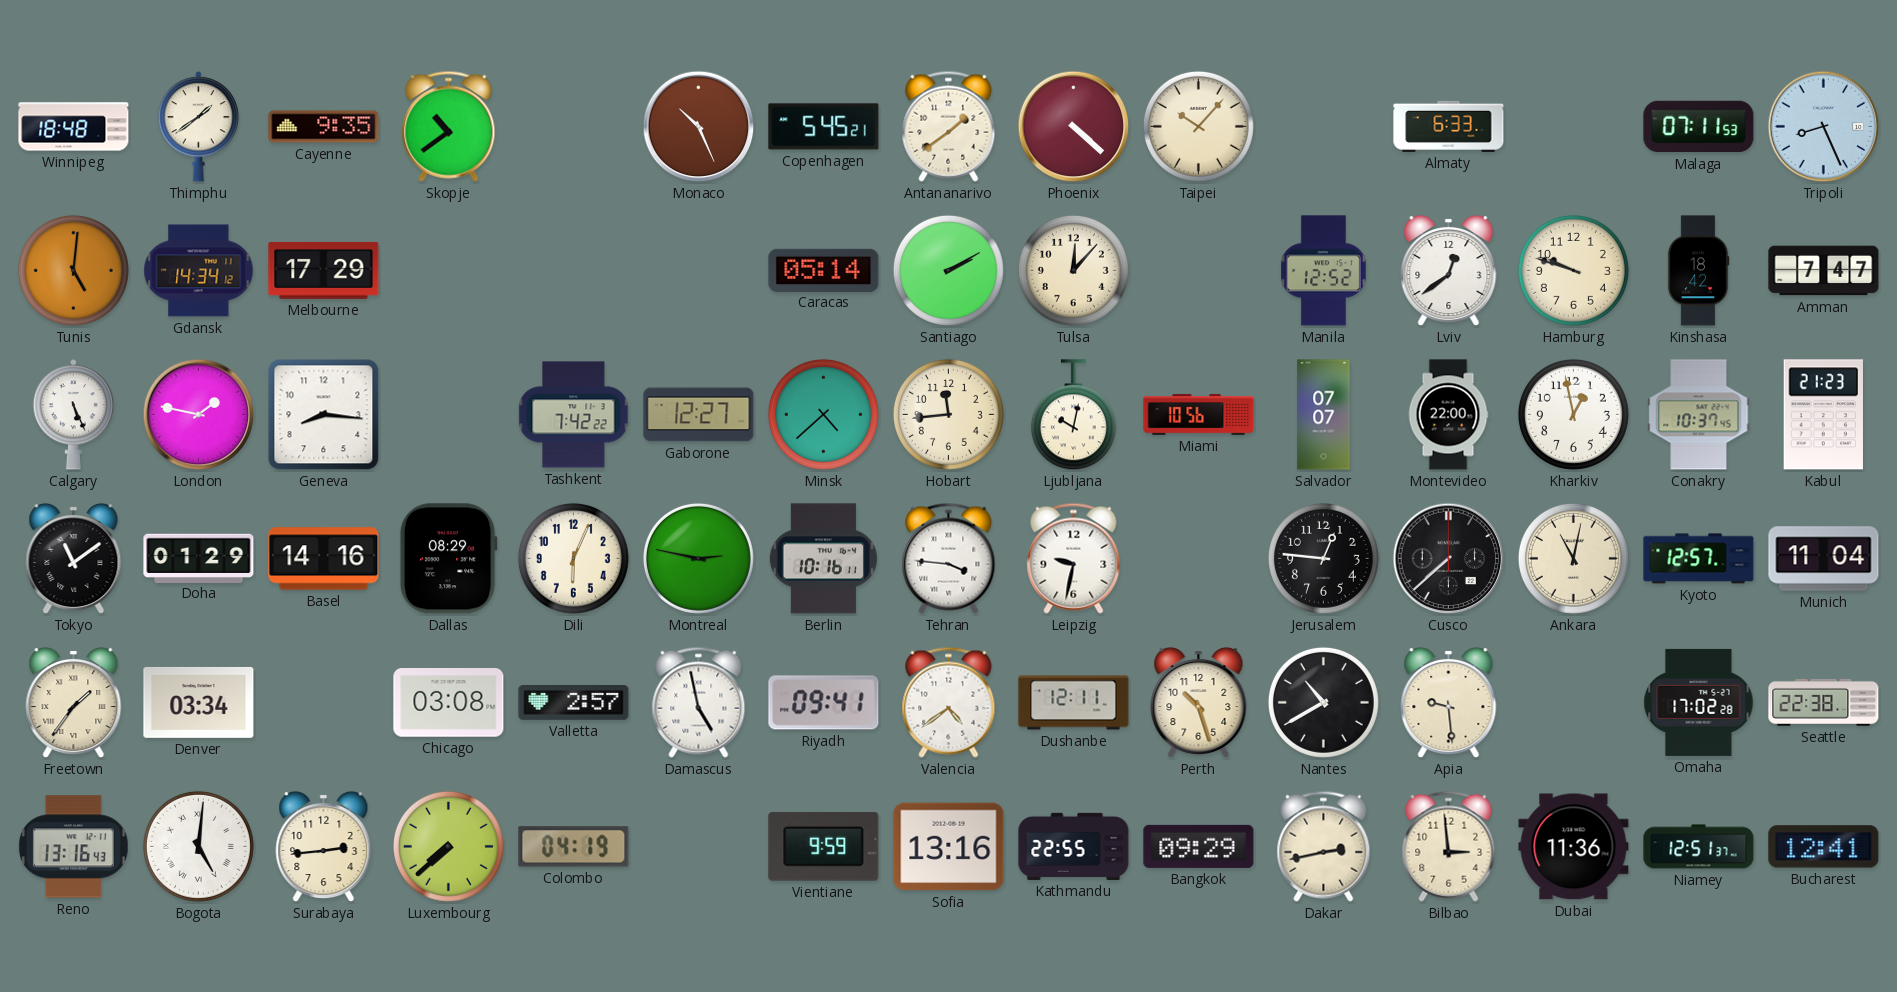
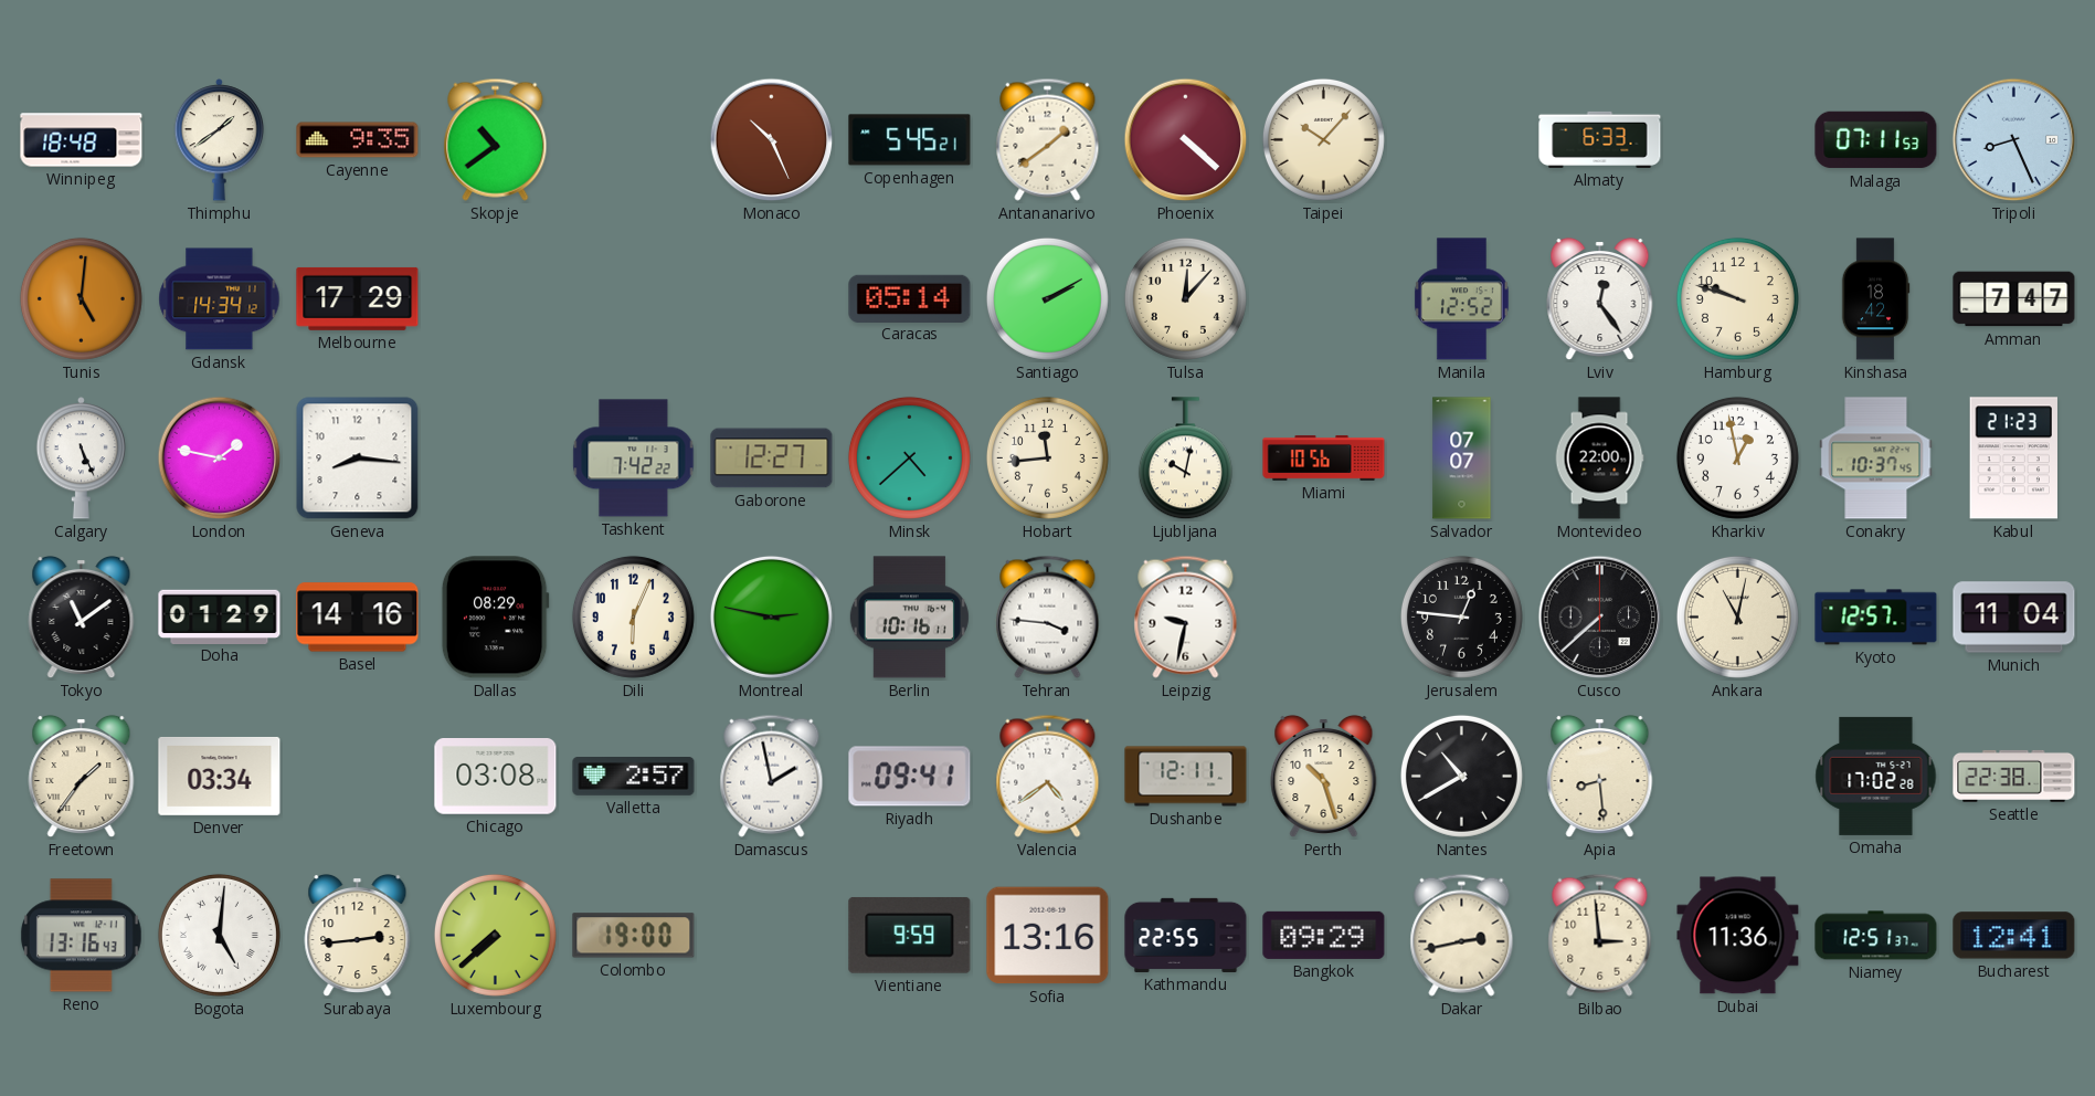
Lviv: 12:39 -> 12:24 (1600, 299)
Damascus: 4:58 -> 1:58 (772, 776)
Apia: 9:29 -> 8:29 (1600, 777)
Colombo: 04:19 -> 19:00 (634, 936)
